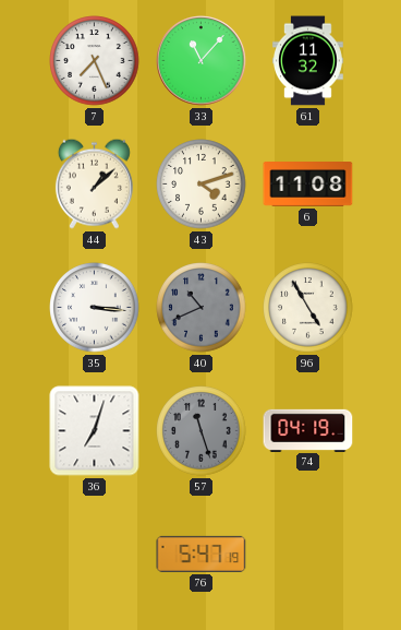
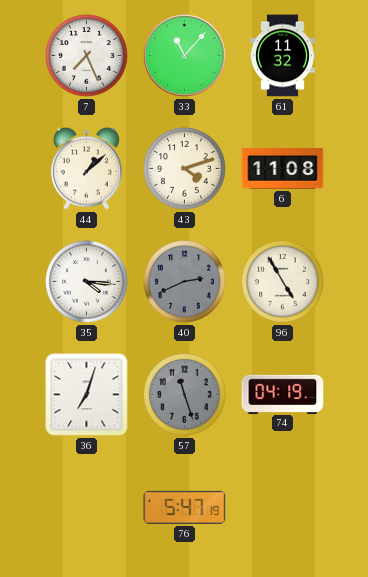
35: 3:16 -> 4:16 (87, 282)
40: 10:41 -> 2:41 (185, 282)
